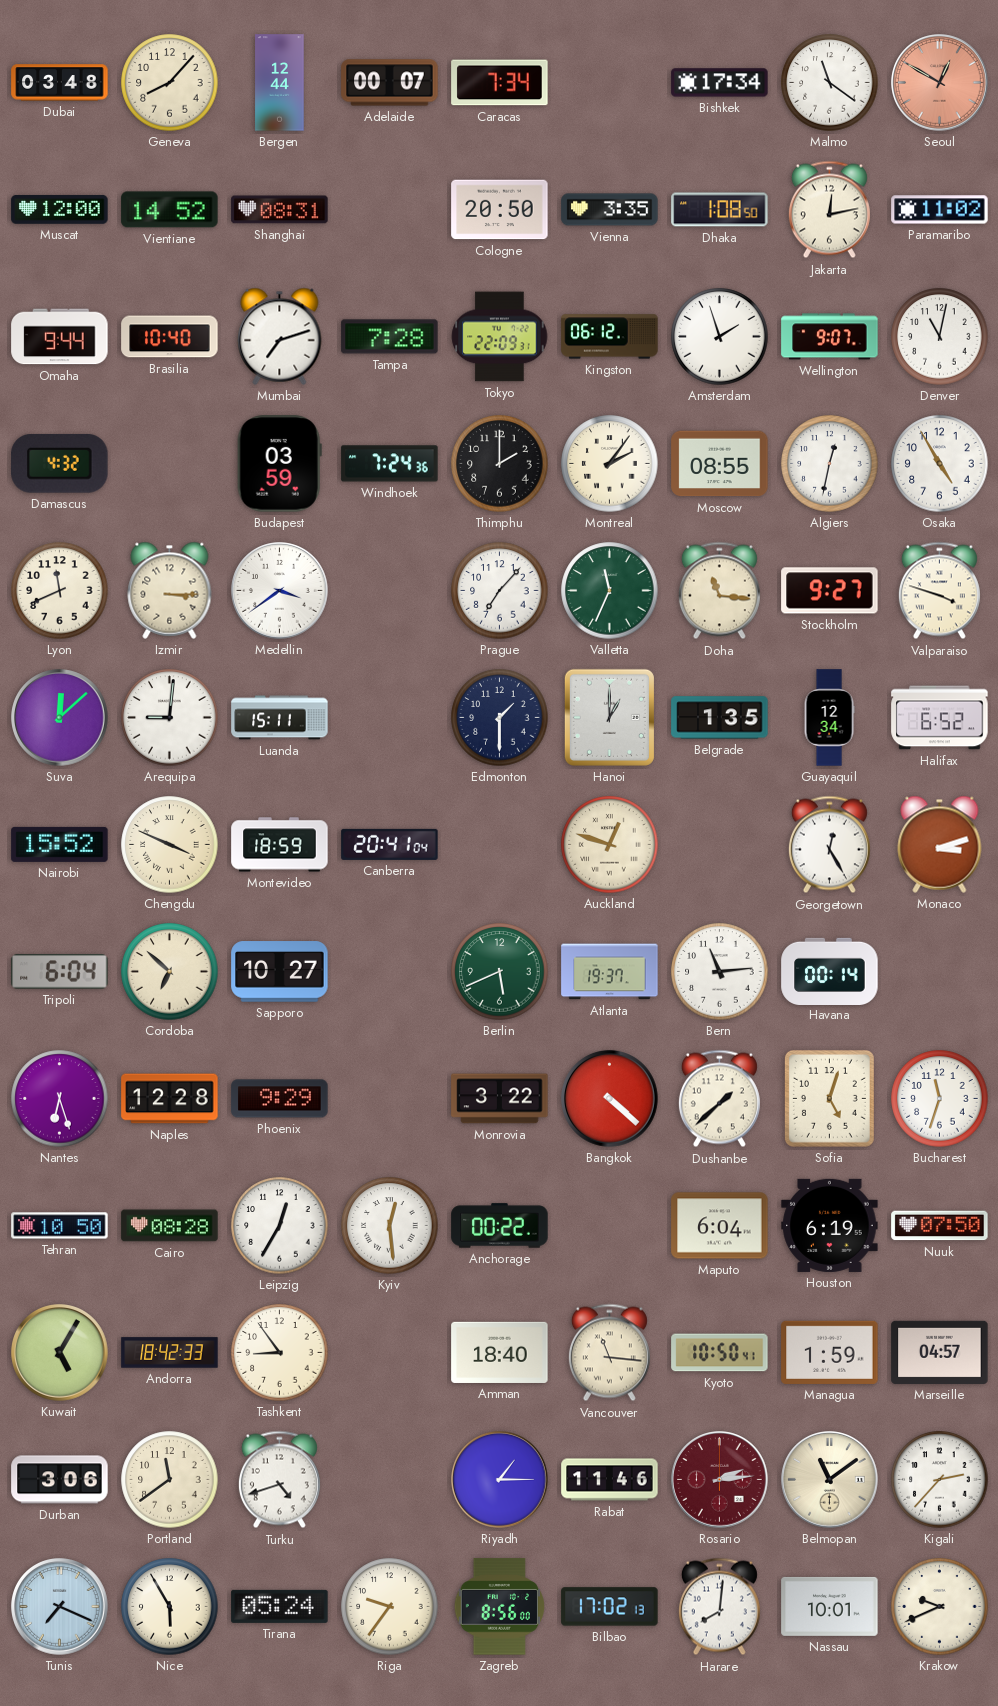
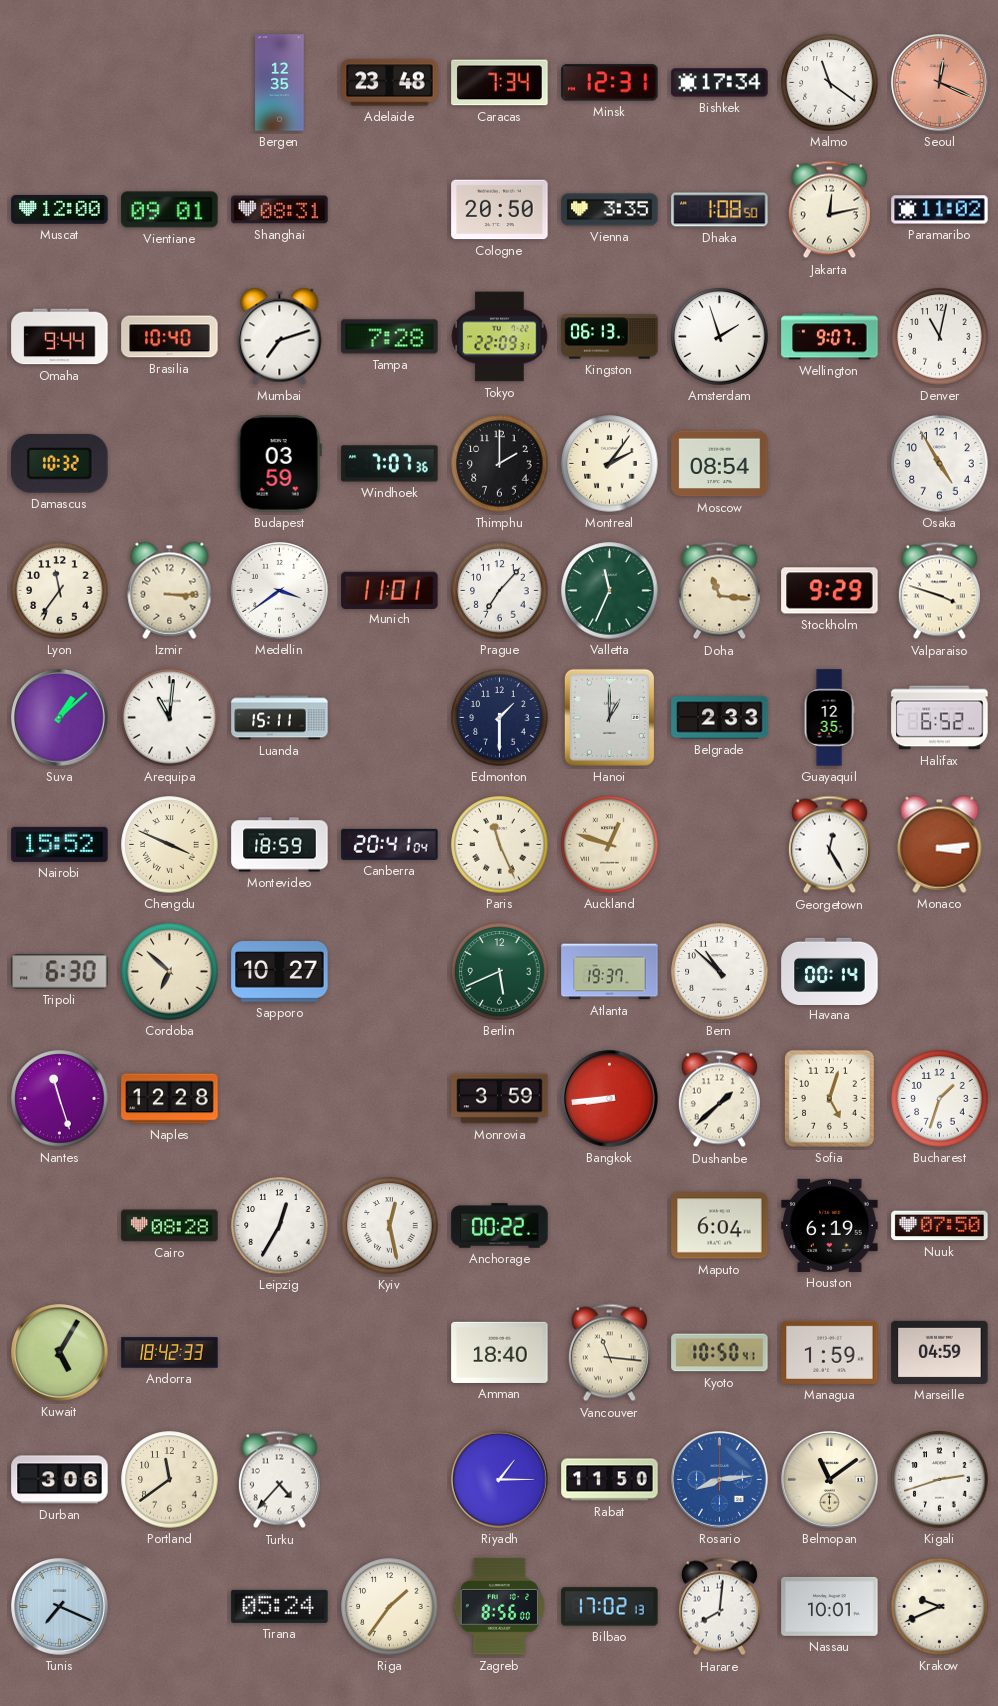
Dubai: 03:48 -> none (60, 83)
Geneva: 8:07 -> none (170, 83)
Bergen: 12:44 -> 12:35 (280, 83)
Adelaide: 00:07 -> 23:48 (390, 83)
Minsk: none -> 12:31 (610, 83)
Seoul: 12:50 -> 12:19 (940, 83)
Vientiane: 14:52 -> 09:01 (170, 210)
Kingston: 06:12 -> 06:13 (610, 337)
Damascus: 4:32 -> 10:32 (60, 464)
Windhoek: 7:24 -> 7:07 (390, 464)
Moscow: 08:55 -> 08:54 (720, 464)
Algiers: 12:32 -> none (830, 464)
Lyon: 11:41 -> 11:36 (60, 591)
Munich: none -> 11:01 (390, 590)
Stockholm: 9:27 -> 9:29 (830, 591)
Suva: 12:08 -> 1:08 (60, 718)
Arequipa: 9:01 -> 11:01 (170, 718)
Belgrade: 1:35 -> 2:33 (720, 718)
Guayaquil: 12:34 -> 12:35 (829, 718)
Paris: none -> 11:26 (500, 845)
Monaco: 3:12 -> 3:14 (940, 844)
Tripoli: 6:04 -> 6:30 (60, 972)
Bern: 11:14 -> 10:52 (720, 972)
Nantes: 6:27 -> 11:27 (60, 1099)
Phoenix: 9:29 -> none (280, 1099)
Monrovia: 3:22 -> 3:59 (500, 1099)
Bangkok: 4:22 -> 8:44 (610, 1099)
Bucharest: 11:33 -> 1:33 (940, 1099)
Tehran: 10:50 -> none (60, 1226)
Kyiv: 12:29 -> 12:28 (390, 1226)
Tashkent: 8:54 -> none (280, 1353)
Marseille: 04:57 -> 04:59 (940, 1352)
Turku: 4:42 -> 4:37 (279, 1480)
Rabat: 11:46 -> 11:50 (610, 1480)
Rosario: 2:14 -> 8:14 (720, 1480)
Rosario dial: burgundy -> blue (720, 1480)
Kigali: 2:37 -> 2:42 (940, 1480)
Nice: 5:55 -> none (170, 1607)
Riga: 9:36 -> 1:36 (390, 1607)
